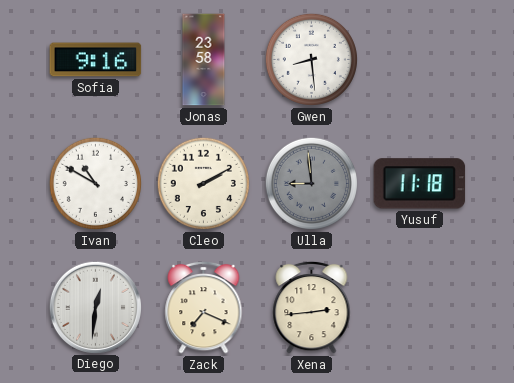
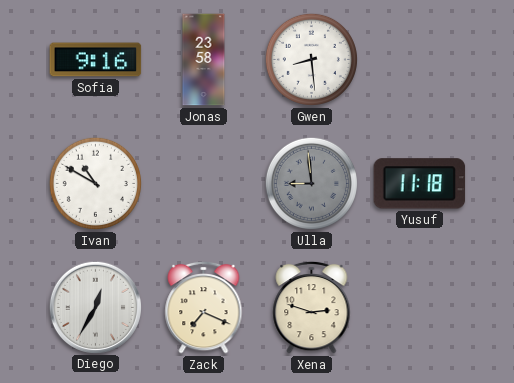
Cleo: 2:10 -> none (203, 183)
Diego: 12:31 -> 12:35 (95, 307)
Xena: 2:44 -> 2:48 (312, 307)
